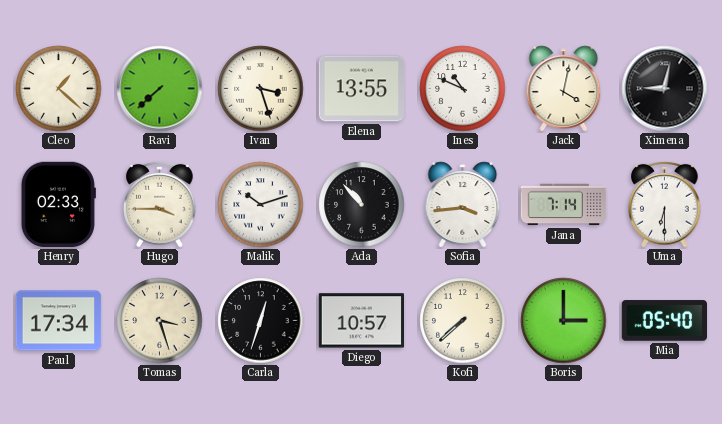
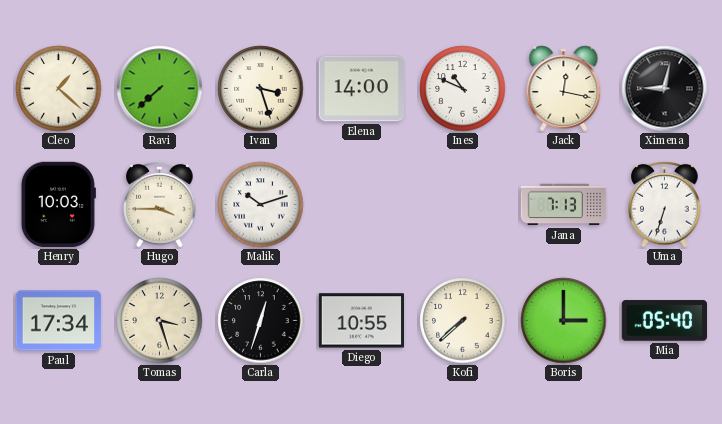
Elena: 13:55 -> 14:00 (361, 89)
Jack: 4:02 -> 12:17 (564, 89)
Henry: 02:33 -> 10:03 (58, 205)
Ada: 10:53 -> none (362, 205)
Sofia: 3:44 -> none (463, 205)
Jana: 7:14 -> 7:13 (564, 205)
Uma: 6:30 -> 6:33 (665, 204)
Diego: 10:57 -> 10:55 (361, 321)
